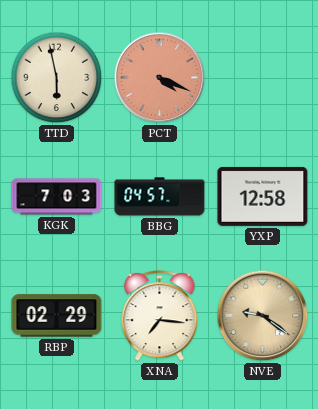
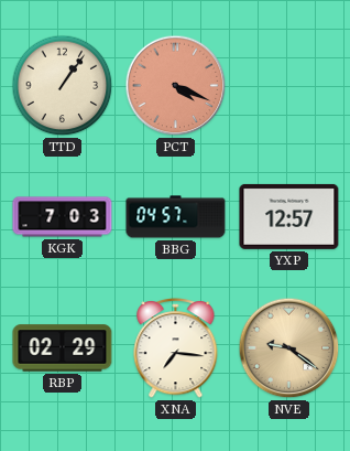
TTD: 5:58 -> 1:06 (63, 86)
YXP: 12:58 -> 12:57 (289, 216)
